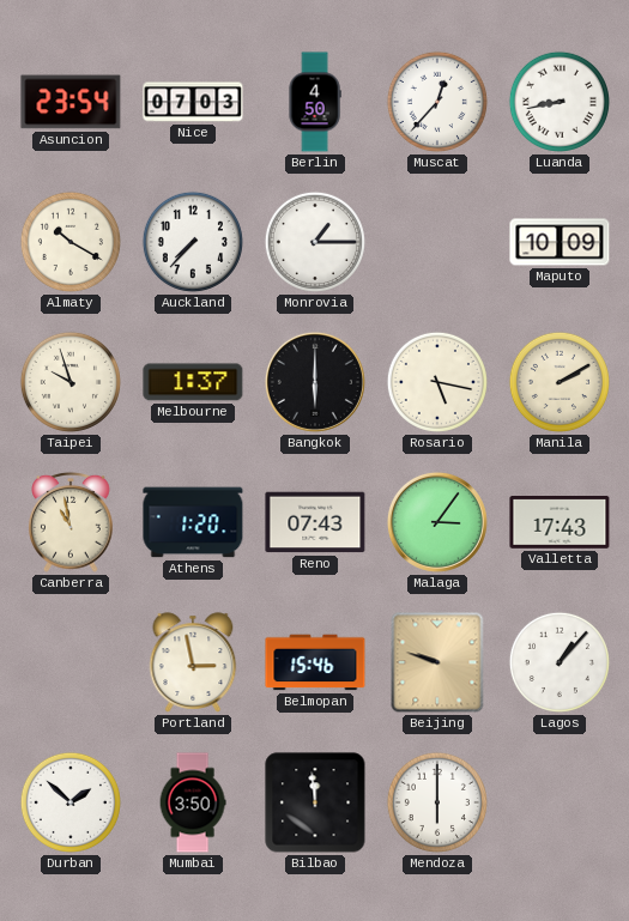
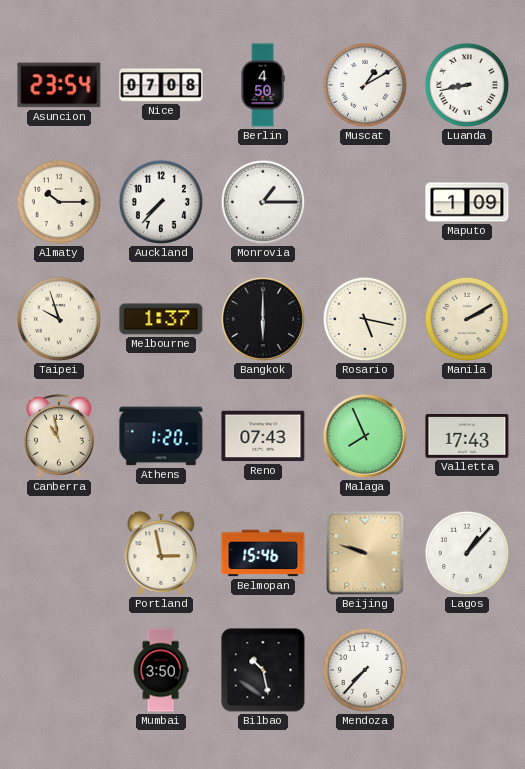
Nice: 07:03 -> 07:08 (161, 85)
Muscat: 12:37 -> 1:10 (365, 85)
Almaty: 10:20 -> 10:15 (59, 202)
Maputo: 10:09 -> 1:09 (467, 202)
Malaga: 3:06 -> 7:56 (365, 436)
Durban: 1:52 -> none (71, 802)
Bilbao: 11:59 -> 10:28 (263, 670)
Mendoza: 6:00 -> 7:37 (365, 670)
